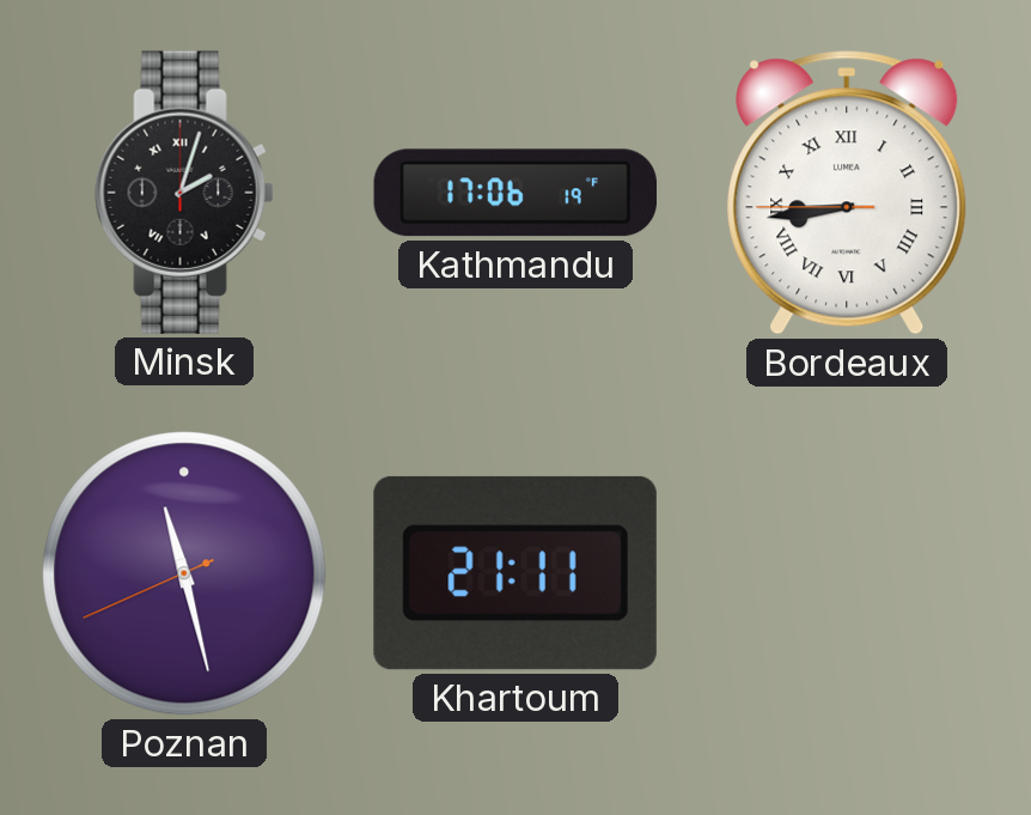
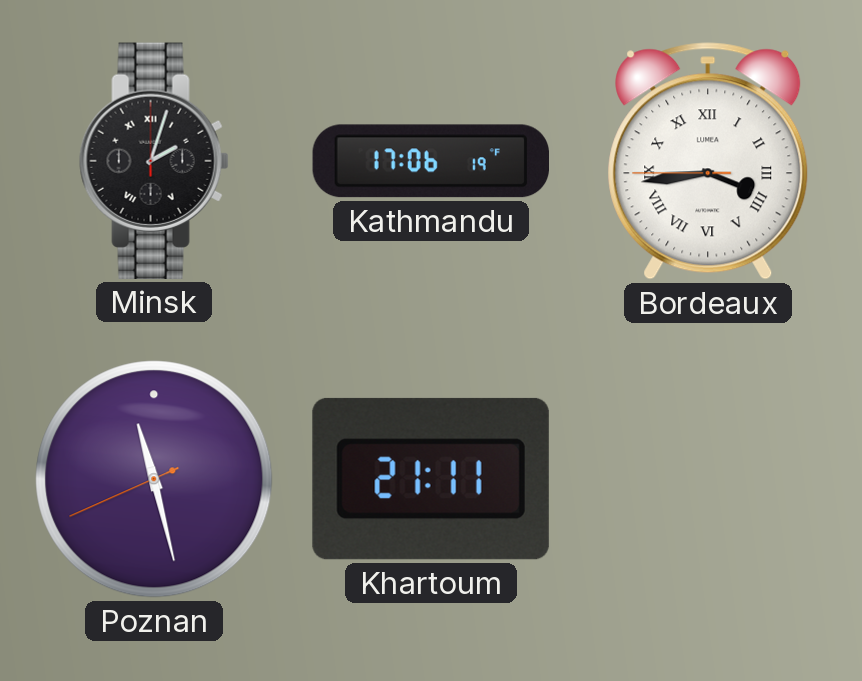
Bordeaux: 8:43 -> 3:43 (708, 161)
